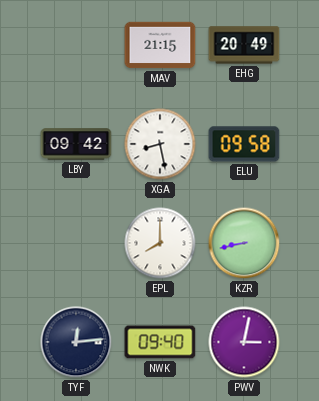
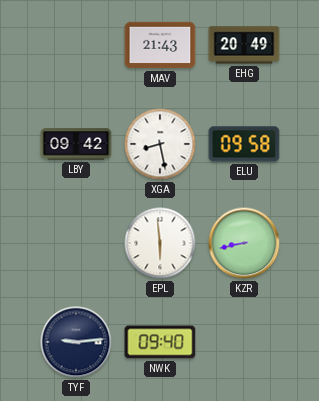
MAV: 21:15 -> 21:43 (160, 45)
EPL: 8:00 -> 5:59 (160, 243)
TYF: 12:14 -> 9:14 (76, 342)
PWV: 3:02 -> none (244, 342)
